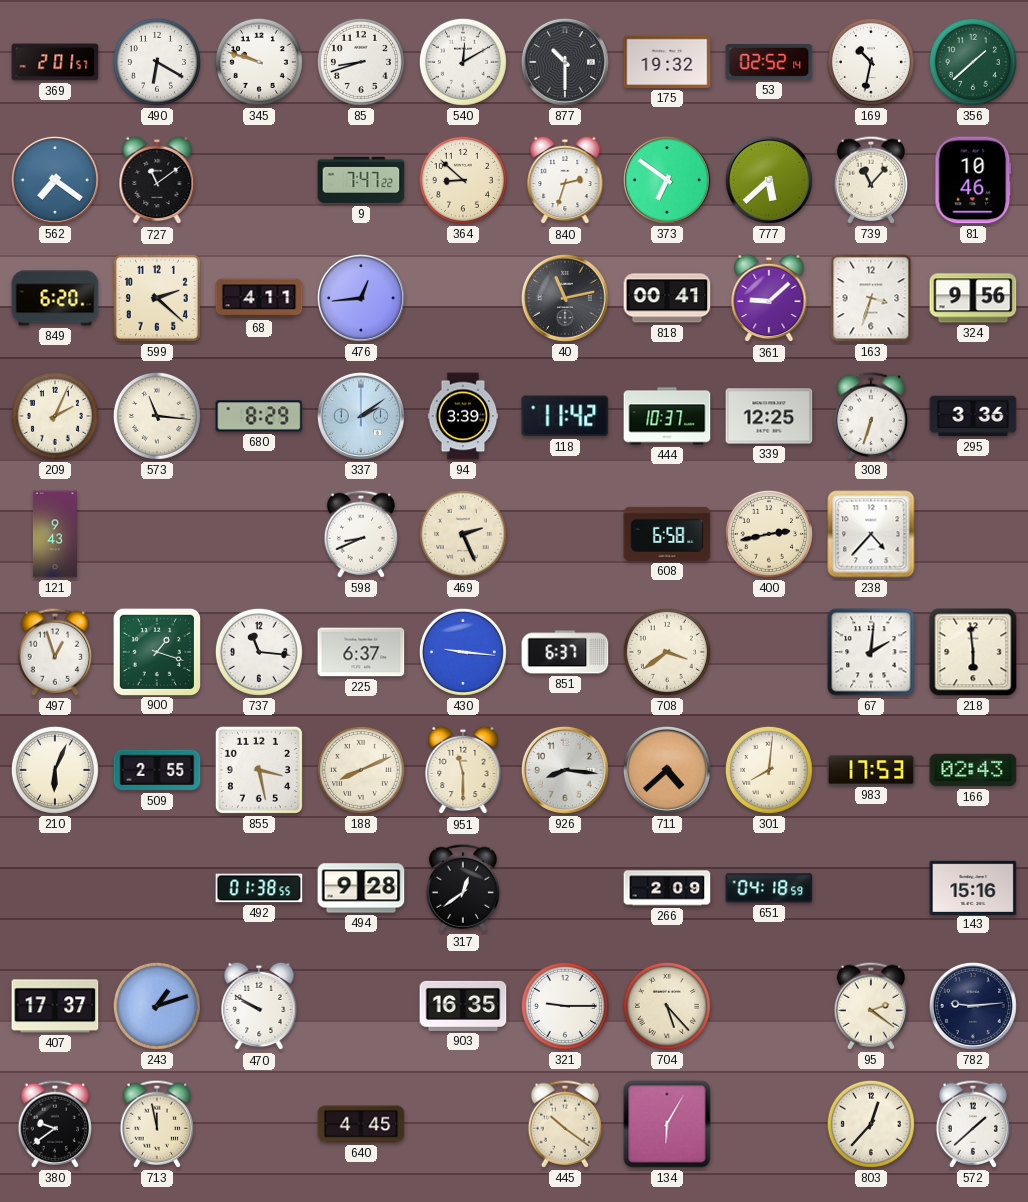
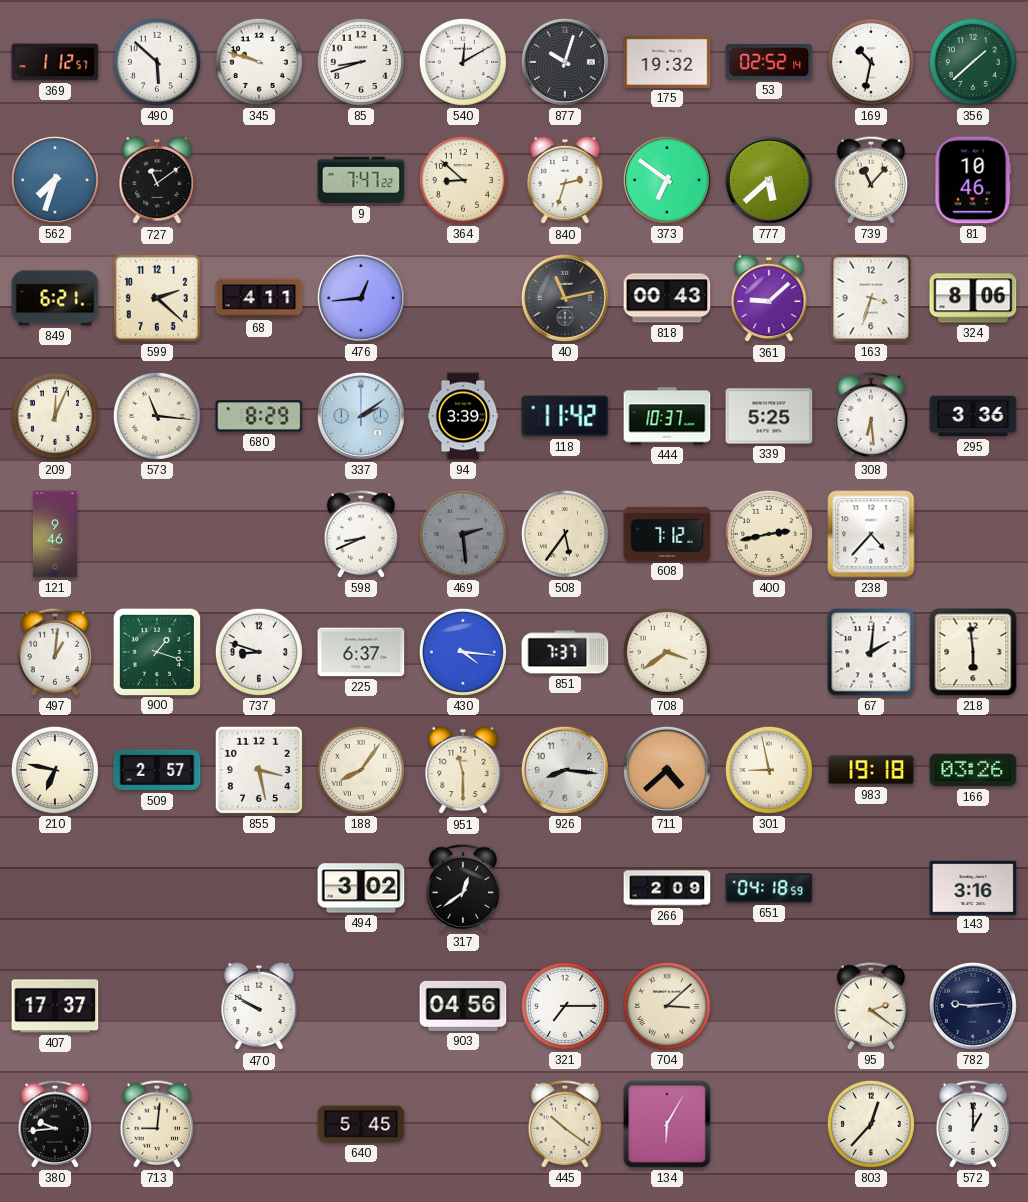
369: 2:01 -> 1:12 (55, 62)
490: 6:20 -> 5:52 (157, 62)
877: 10:30 -> 10:03 (565, 62)
562: 7:21 -> 7:33 (55, 180)
849: 6:20 -> 6:21 (55, 298)
818: 00:41 -> 00:43 (667, 298)
324: 9:56 -> 8:06 (973, 298)
209: 2:04 -> 12:04 (55, 416)
339: 12:25 -> 5:25 (769, 416)
308: 6:33 -> 6:29 (870, 416)
121: 9:43 -> 9:46 (55, 534)
469: 2:26 -> 2:29 (463, 534)
469 dial: cream -> grey (463, 534)
508: none -> 5:36 (565, 534)
608: 6:58 -> 7:12 (667, 534)
497: 12:57 -> 1:01 (54, 652)
737: 11:16 -> 8:48 (259, 652)
430: 9:16 -> 4:16 (463, 652)
851: 6:37 -> 7:37 (565, 652)
210: 6:04 -> 6:47 (55, 770)
509: 2:55 -> 2:57 (157, 770)
188: 8:11 -> 8:06 (361, 770)
301: 8:01 -> 8:58 (769, 770)
983: 17:53 -> 19:18 (871, 770)
166: 02:43 -> 03:26 (973, 770)
492: 01:38 -> none (259, 888)
494: 9:28 -> 3:02 (361, 888)
143: 15:16 -> 3:16 (973, 887)
243: 1:12 -> none (157, 1006)
903: 16:35 -> 04:56 (463, 1006)
321: 9:15 -> 7:15 (565, 1006)
704: 5:23 -> 3:08 (667, 1006)
380: 9:39 -> 9:44 (54, 1124)
713: 11:58 -> 9:01 (156, 1124)
640: 4:45 -> 5:45 (361, 1124)
572: 1:38 -> 1:00 (972, 1124)
